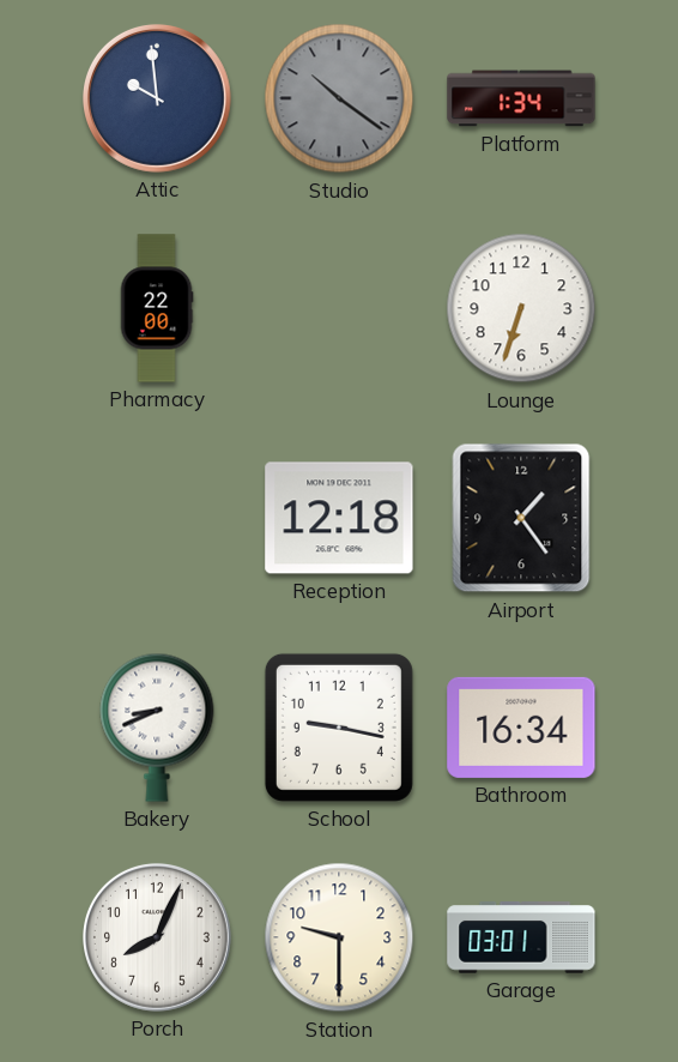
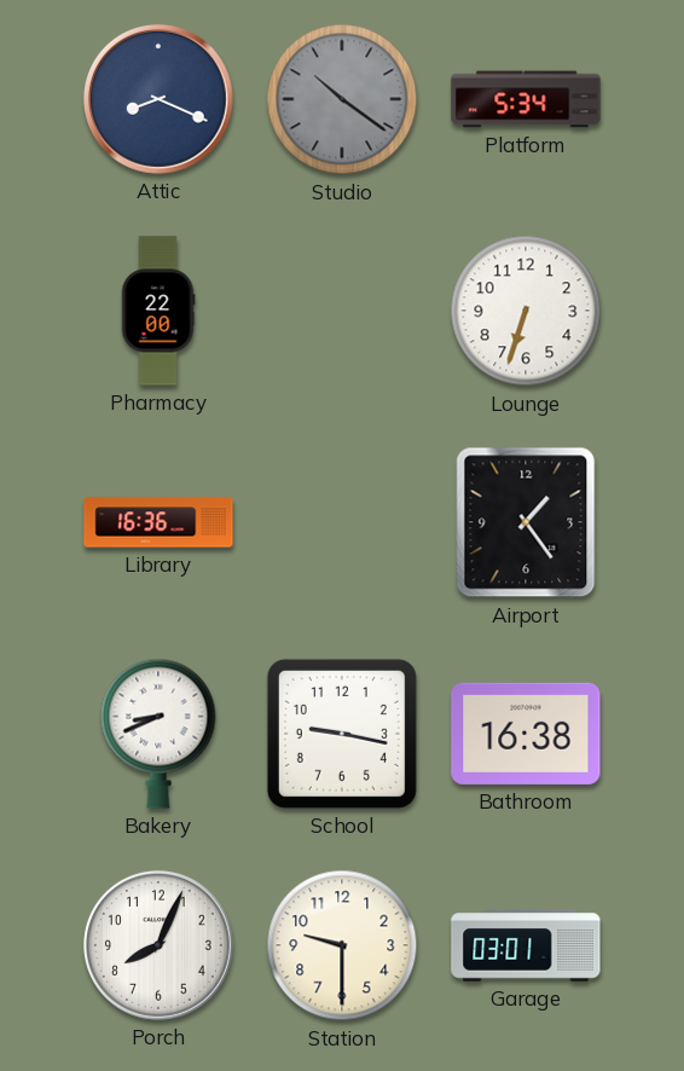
Attic: 9:59 -> 8:19 (158, 99)
Platform: 1:34 -> 5:34 (526, 99)
Library: none -> 16:36 (158, 522)
Reception: 12:18 -> none (339, 518)
Bathroom: 16:34 -> 16:38 (526, 734)
